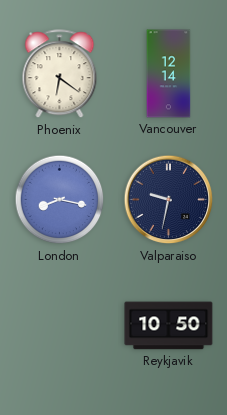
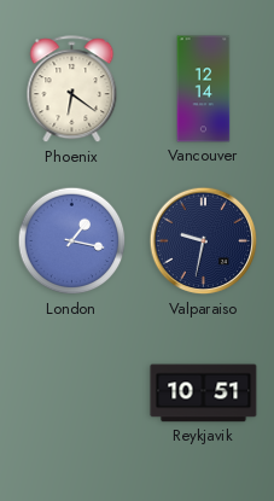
London: 8:17 -> 1:17 (72, 241)
Reykjavik: 10:50 -> 10:51 (204, 394)
